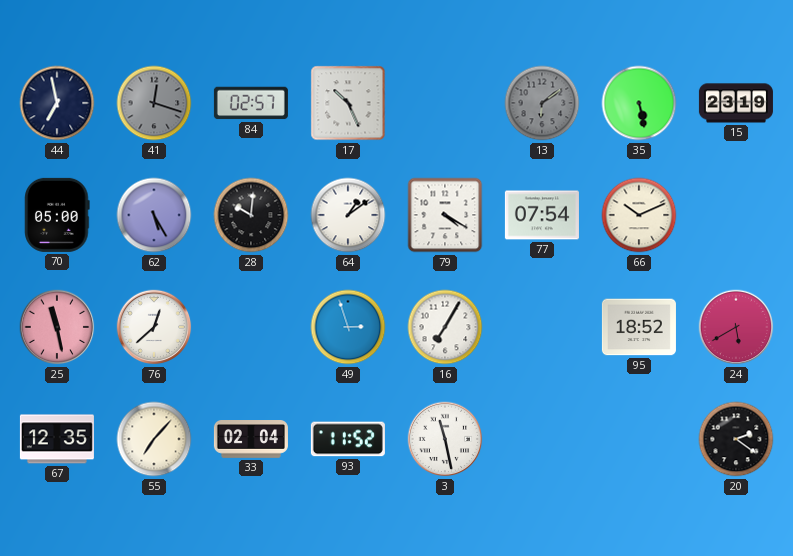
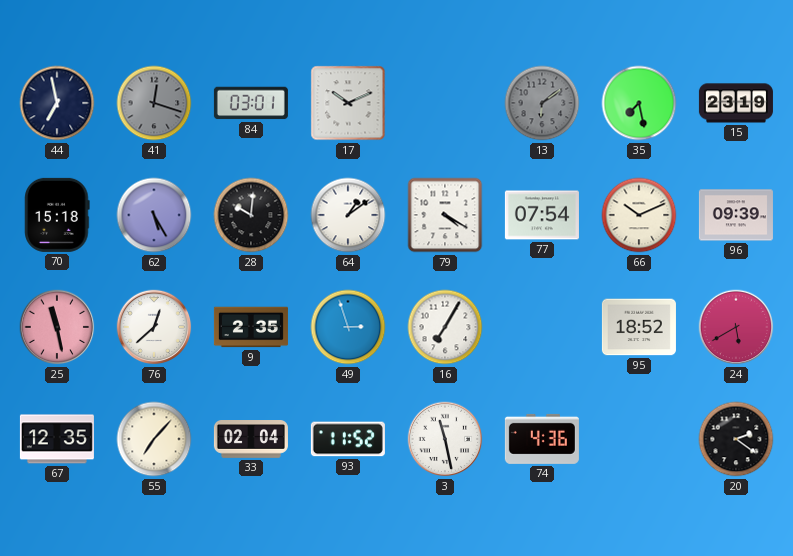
84: 02:57 -> 03:01 (251, 103)
17: 10:26 -> 10:11 (348, 103)
35: 5:28 -> 7:28 (639, 103)
70: 05:00 -> 15:18 (57, 215)
96: none -> 09:39 (736, 215)
9: none -> 2:35 (251, 327)
74: none -> 4:36 (542, 439)
